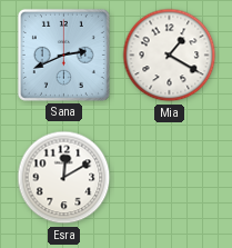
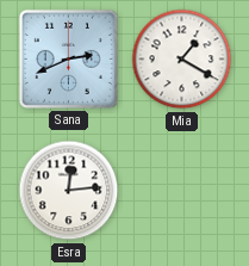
Esra: 12:10 -> 12:14 (69, 191)
